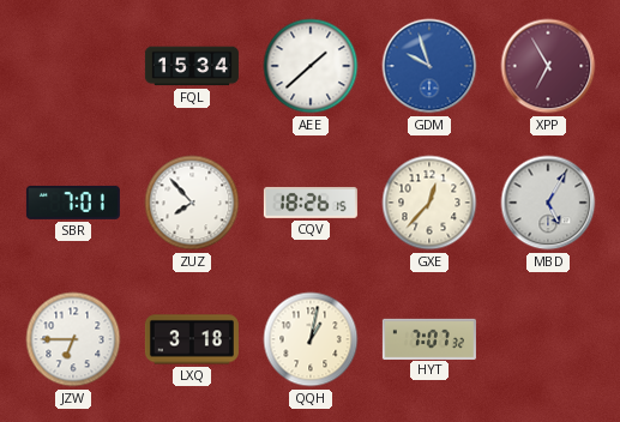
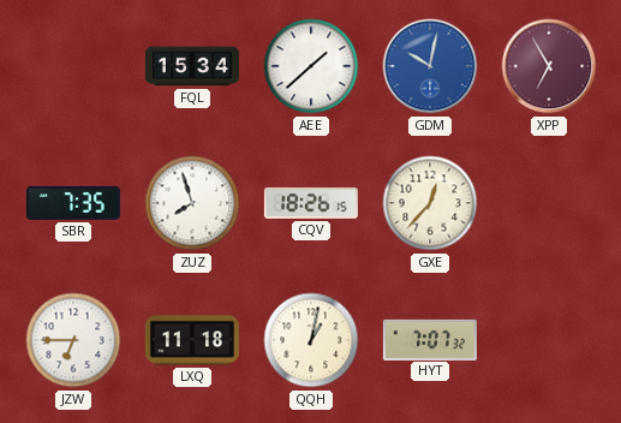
GDM: 9:57 -> 10:02 (430, 66)
SBR: 7:01 -> 7:35 (73, 203)
ZUZ: 7:53 -> 7:57 (192, 203)
MBD: 5:05 -> none (548, 203)
LXQ: 3:18 -> 11:18 (192, 340)
